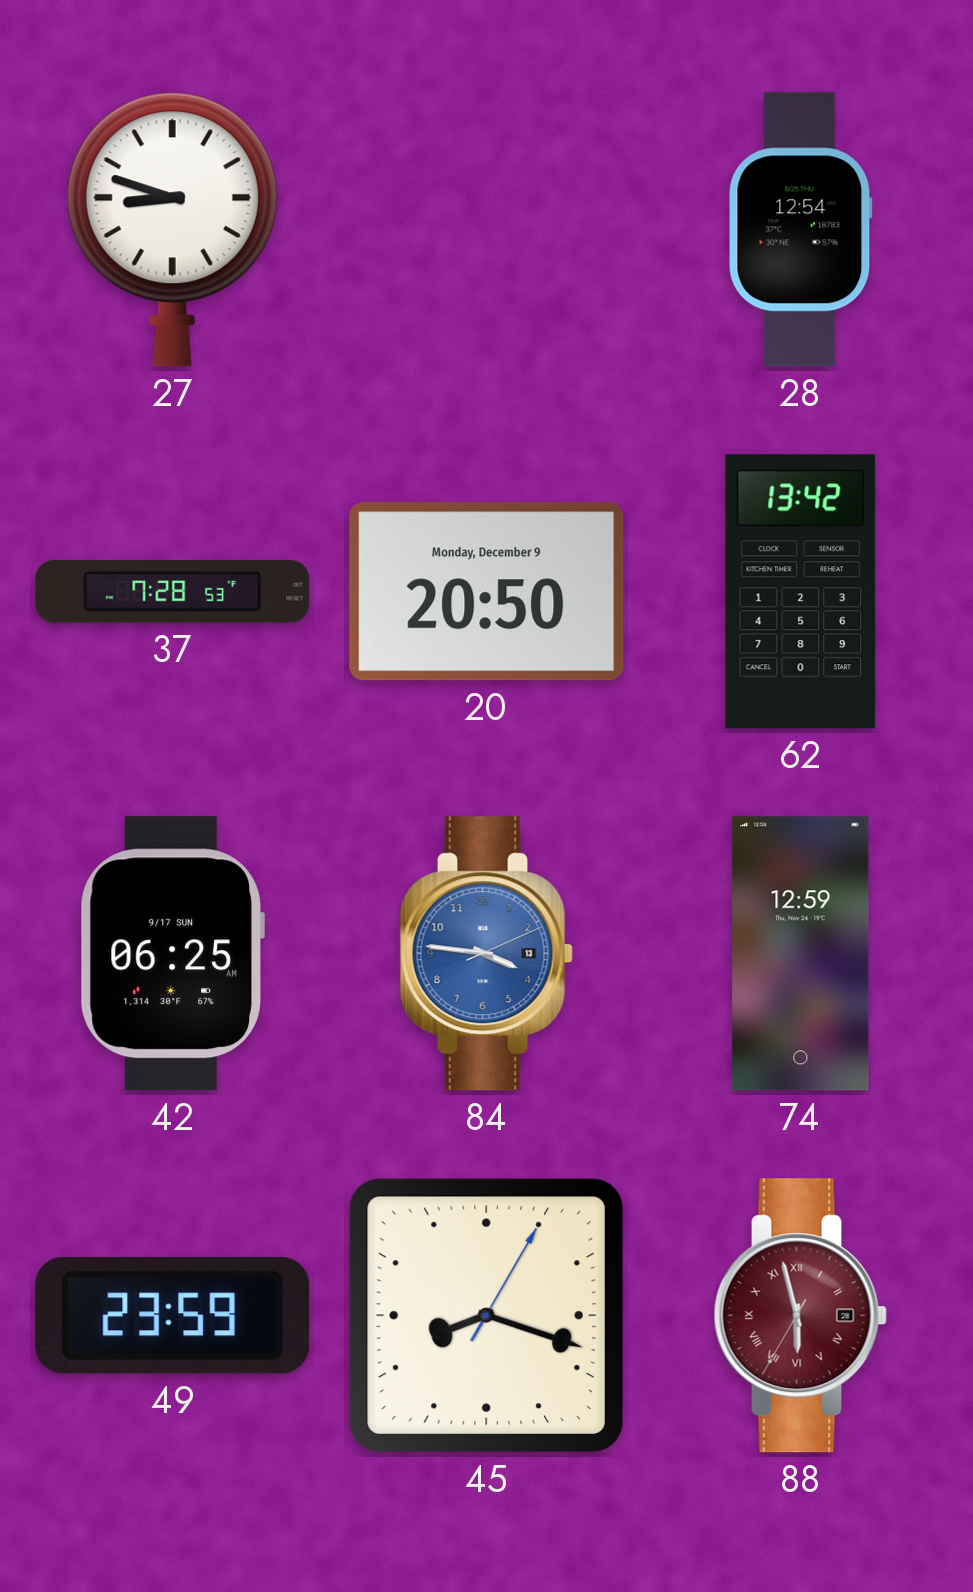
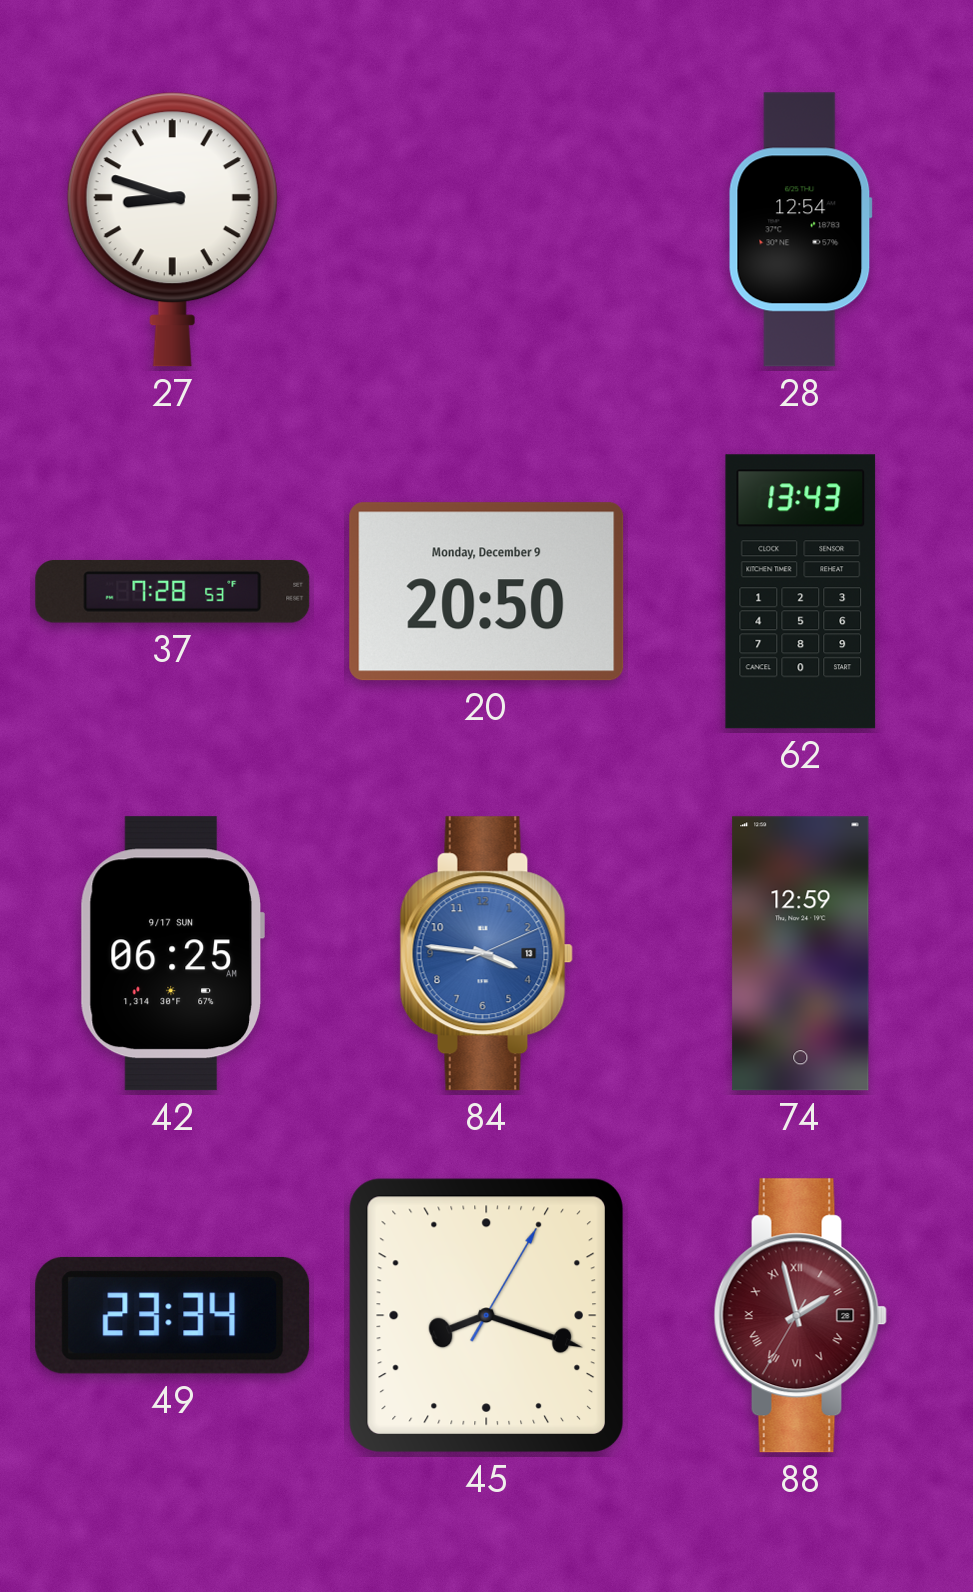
62: 13:42 -> 13:43 (801, 592)
49: 23:59 -> 23:34 (173, 1315)
88: 5:57 -> 1:57 (800, 1316)
